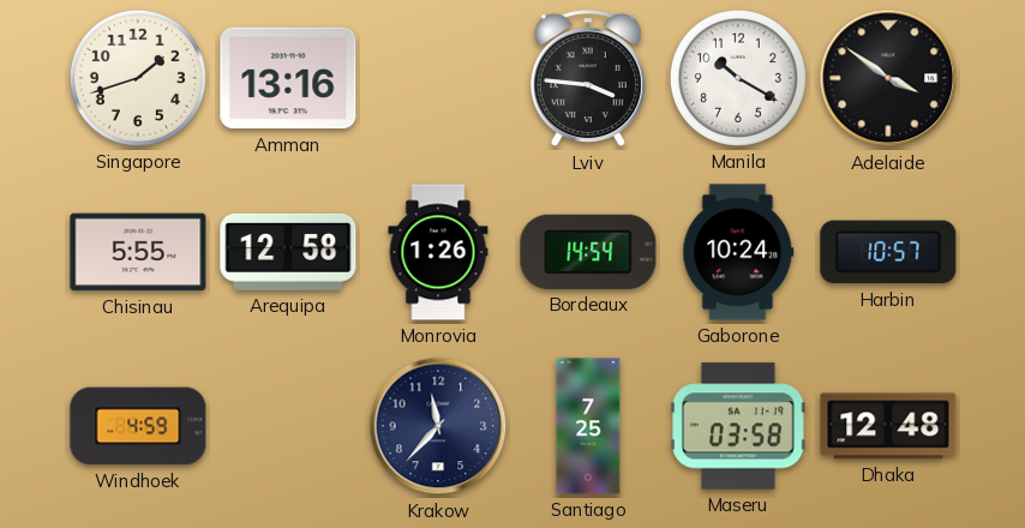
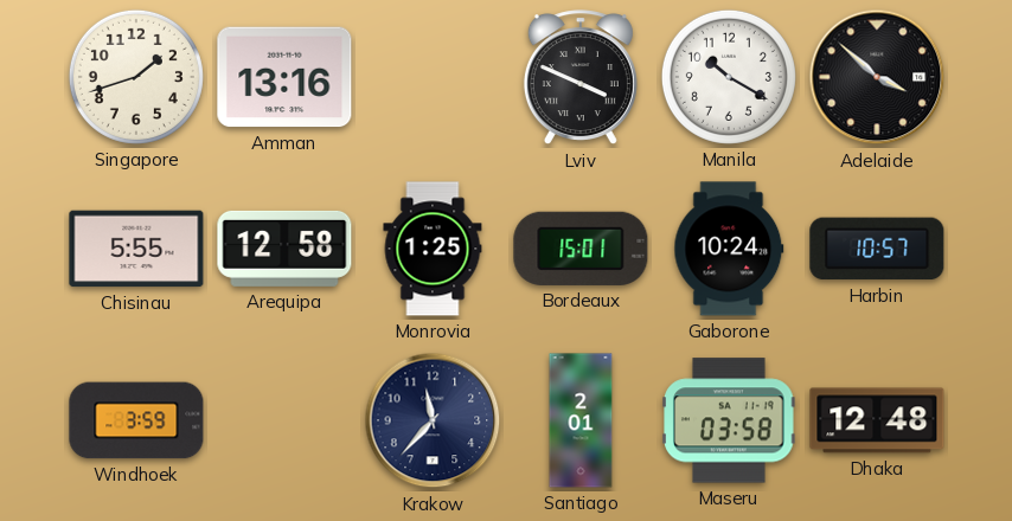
Lviv: 3:46 -> 3:49 (581, 78)
Adelaide: 3:51 -> 3:52 (877, 77)
Monrovia: 1:26 -> 1:25 (433, 249)
Bordeaux: 14:54 -> 15:01 (581, 249)
Windhoek: 4:59 -> 3:59 (136, 420)
Santiago: 7:25 -> 2:01 (581, 420)
